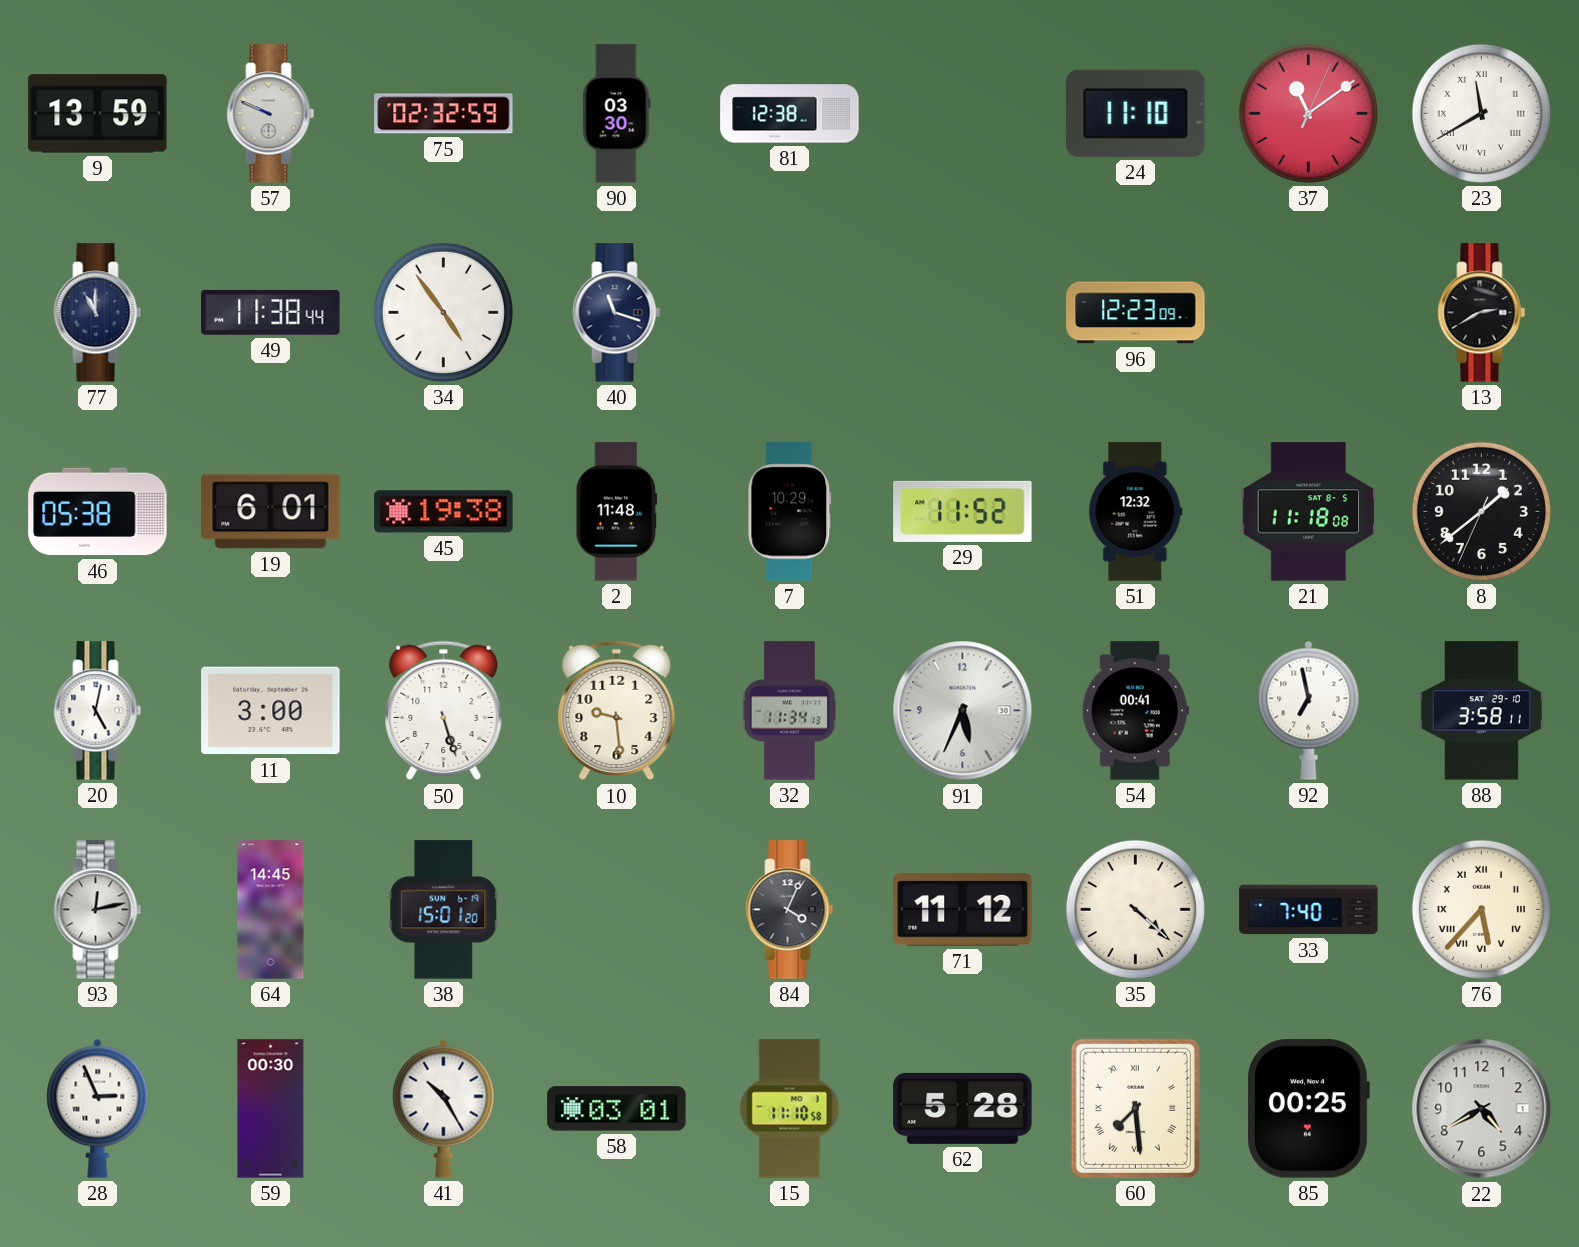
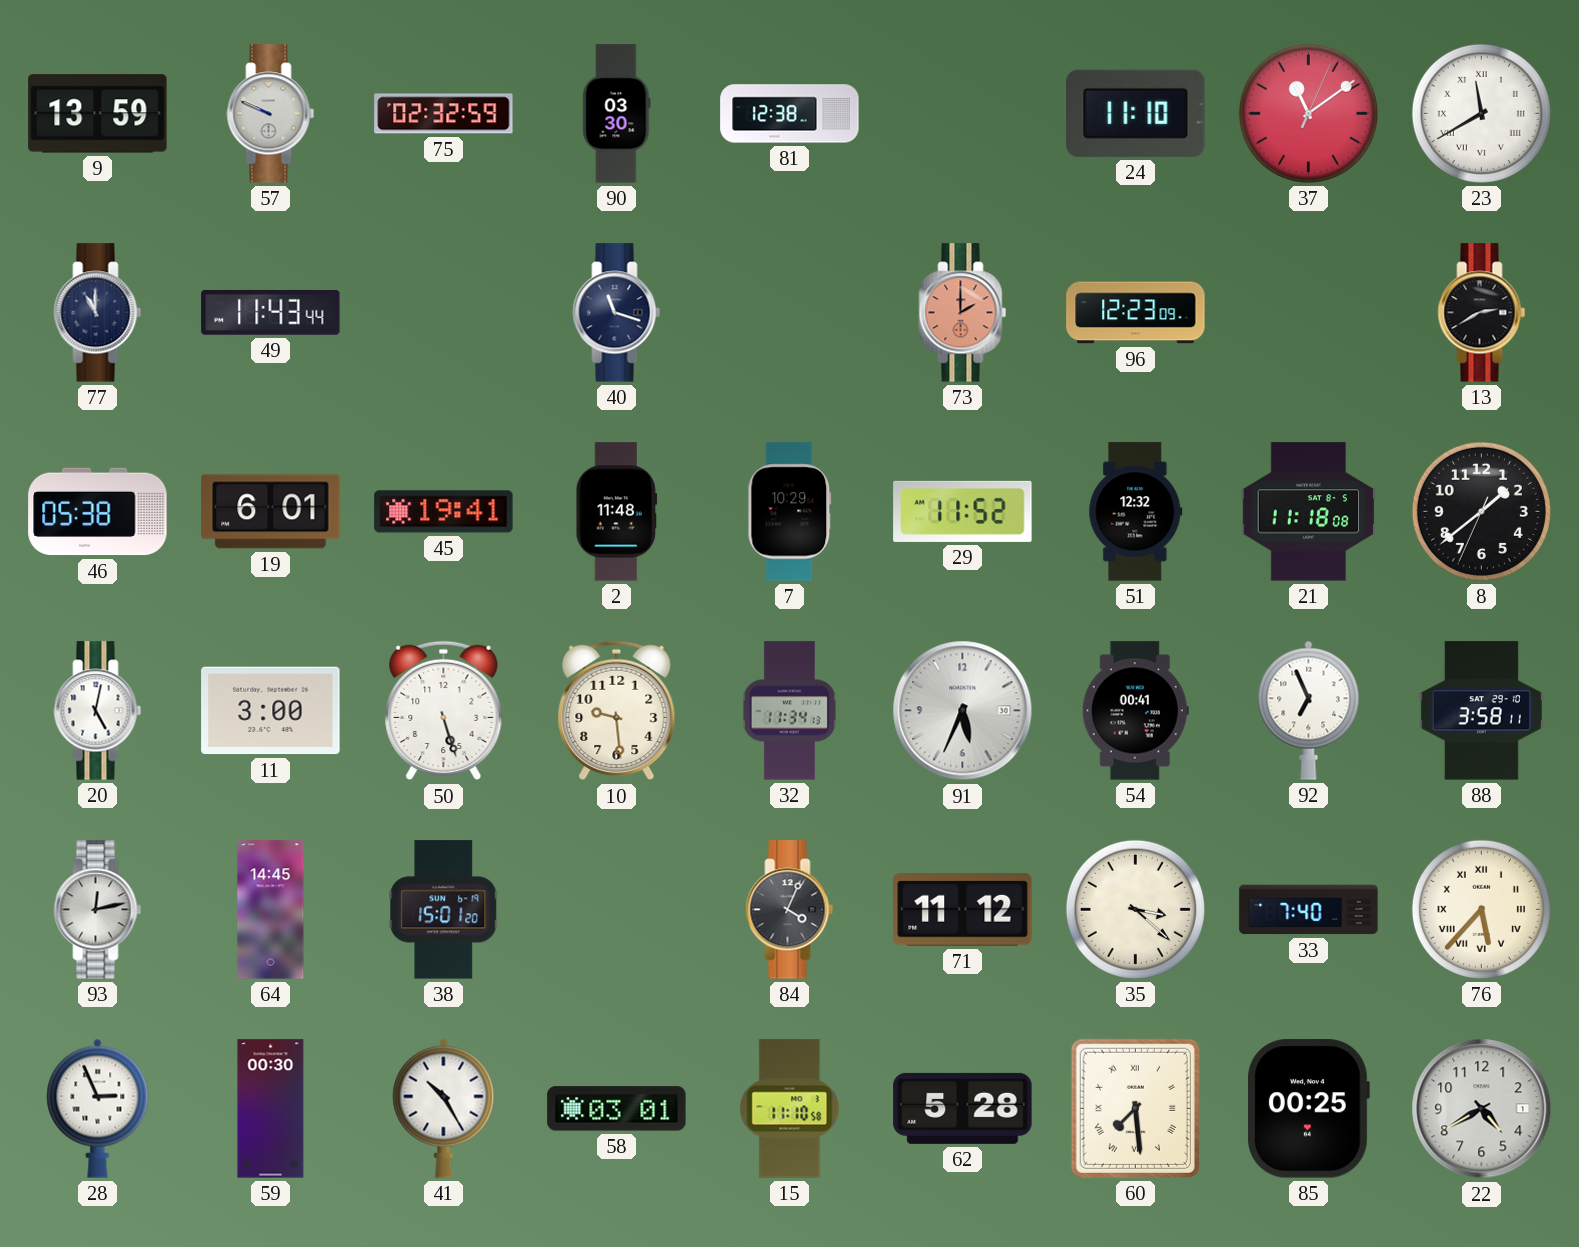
49: 11:38 -> 11:43 (271, 312)
34: 4:54 -> none (443, 312)
73: none -> 2:00 (963, 313)
45: 19:38 -> 19:41 (444, 512)
92: 6:58 -> 6:56 (1309, 710)
35: 4:22 -> 3:22 (1135, 909)
